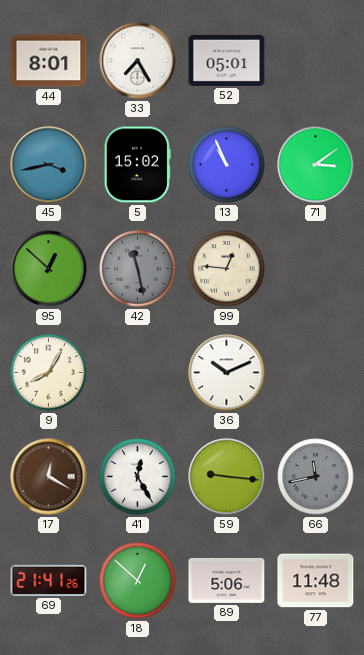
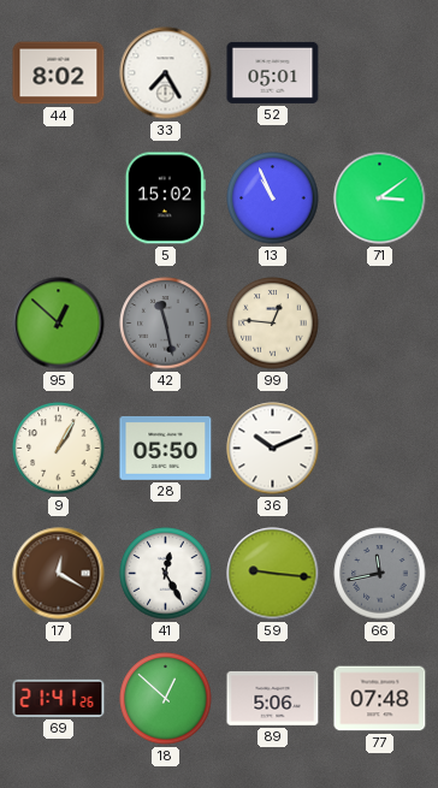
44: 8:01 -> 8:02 (59, 73)
45: 3:43 -> none (49, 165)
9: 8:05 -> 1:05 (59, 449)
28: none -> 05:50 (166, 448)
77: 11:48 -> 07:48 (380, 699)
